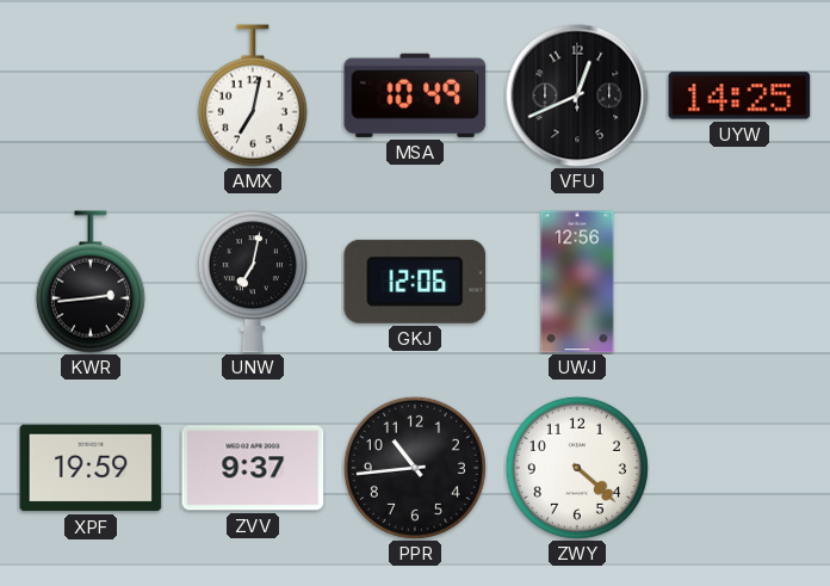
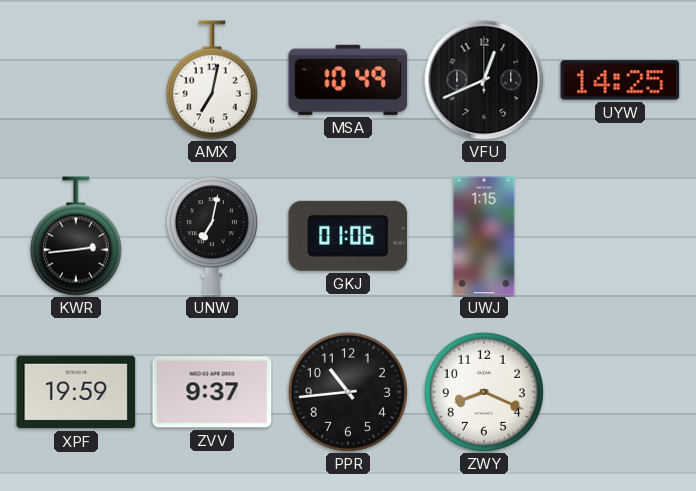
GKJ: 12:06 -> 01:06 (348, 236)
UWJ: 12:56 -> 1:15 (484, 236)
ZWY: 4:22 -> 8:19 (484, 392)
